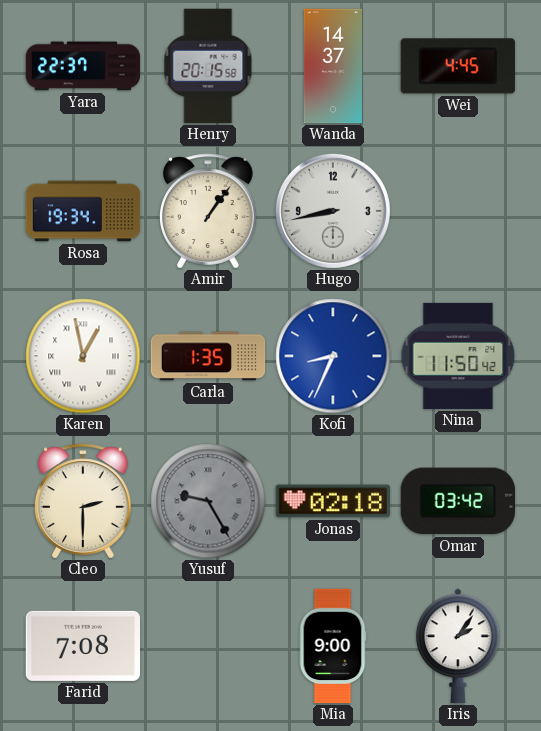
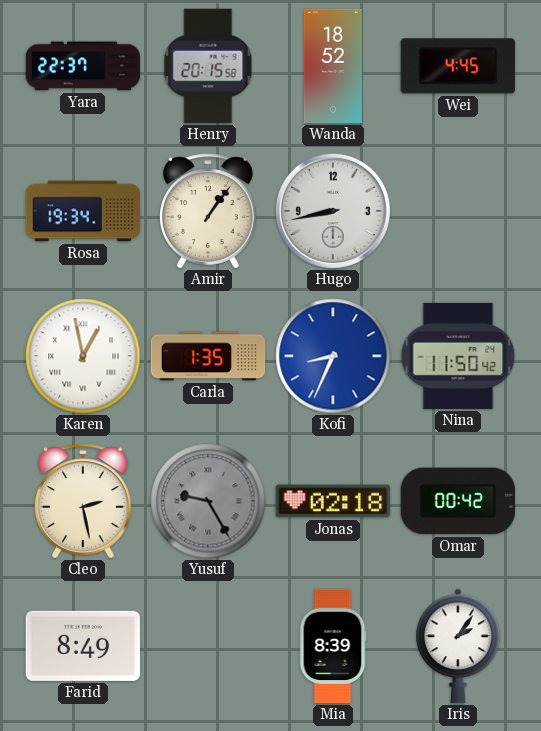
Wanda: 14:37 -> 18:52 (333, 66)
Cleo: 2:30 -> 2:28 (84, 501)
Omar: 03:42 -> 00:42 (457, 501)
Farid: 7:08 -> 8:49 (82, 646)
Mia: 9:00 -> 8:39 (333, 646)
